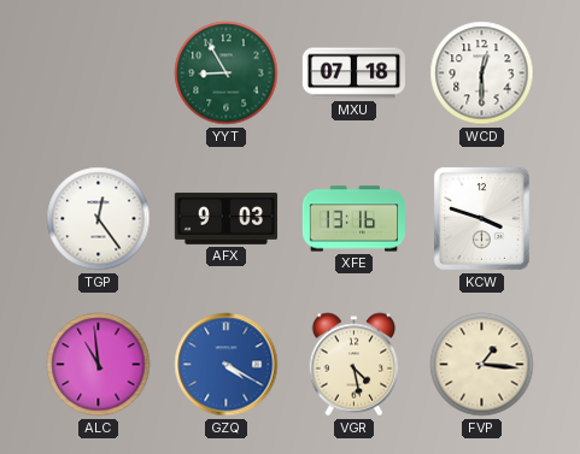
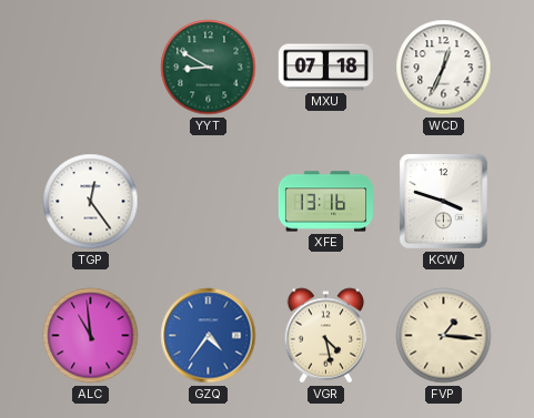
YYT: 8:55 -> 8:50 (209, 68)
WCD: 12:30 -> 12:34 (444, 68)
AFX: 9:03 -> none (225, 218)
GZQ: 4:20 -> 4:36 (209, 336)
